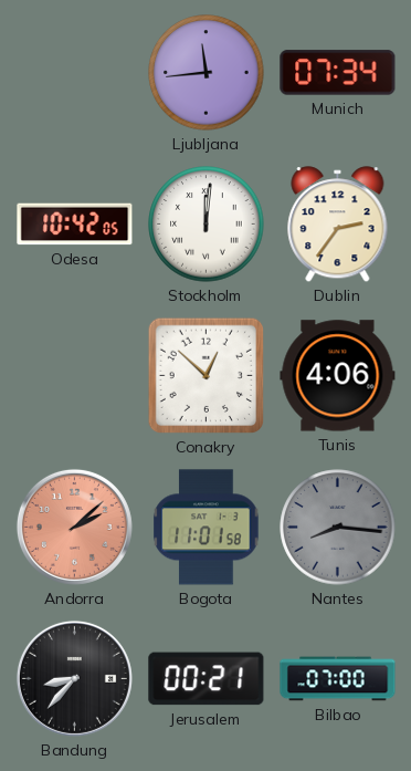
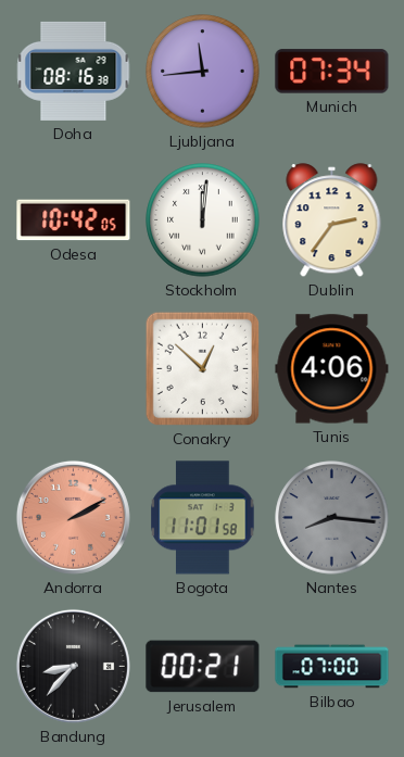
Doha: none -> 08:16 (74, 71)
Andorra: 2:08 -> 2:10 (73, 517)
